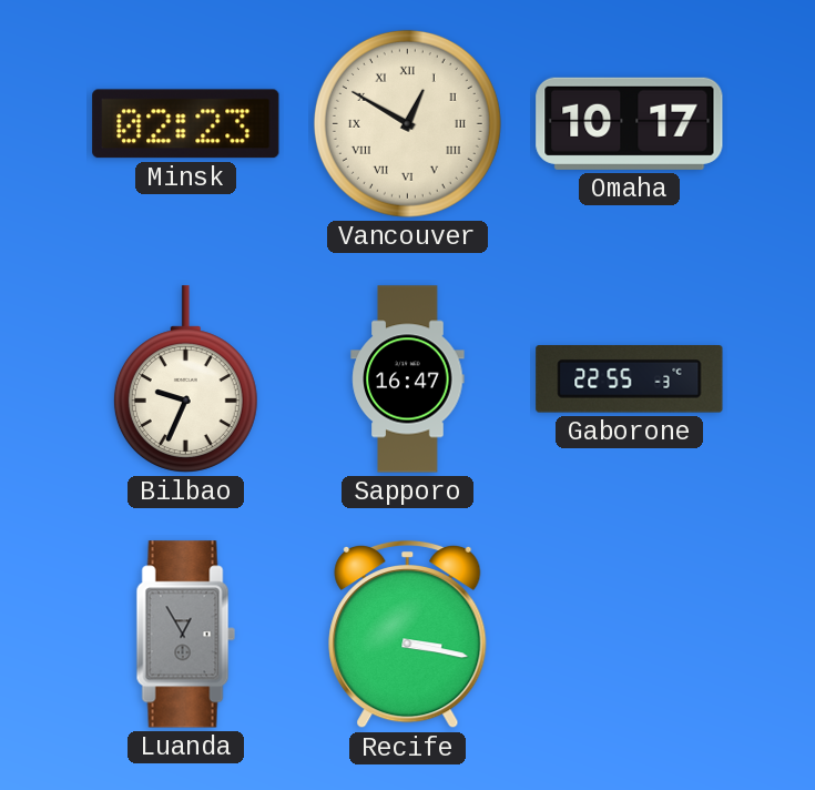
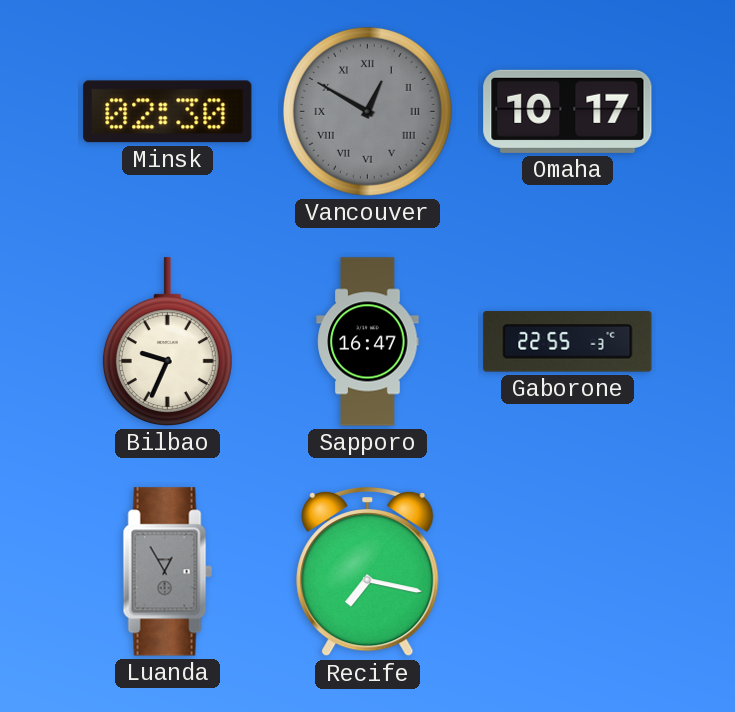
Minsk: 02:23 -> 02:30 (168, 112)
Vancouver dial: cream -> grey (367, 111)
Recife: 3:17 -> 7:17 (368, 572)
